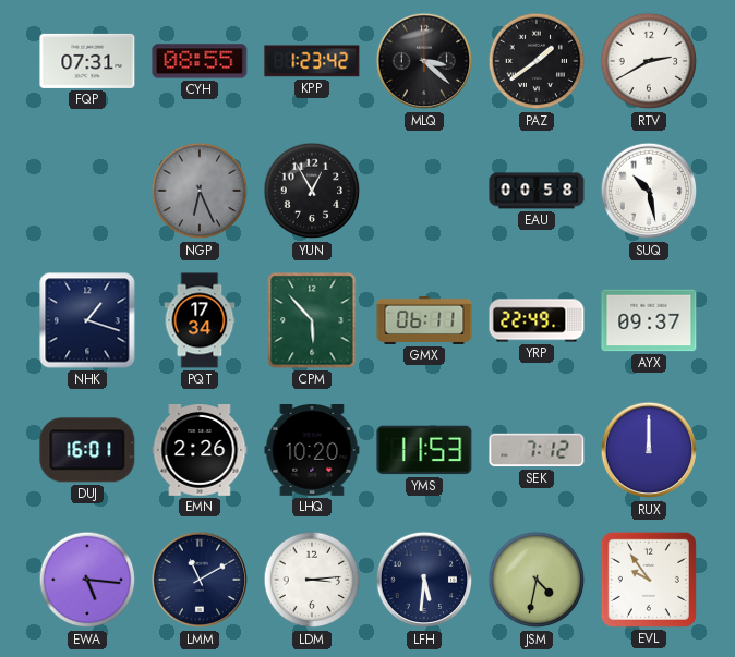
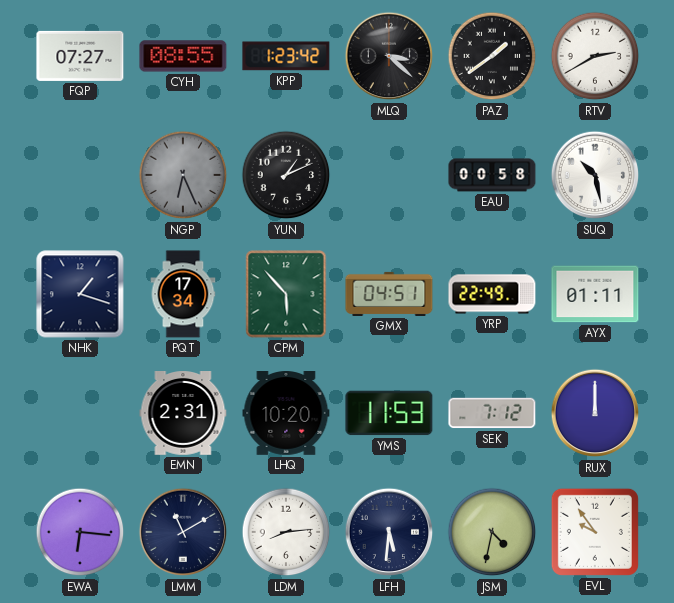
FQP: 07:31 -> 07:27 (80, 56)
YUN: 12:55 -> 1:11 (286, 175)
GMX: 06:11 -> 04:51 (389, 294)
AYX: 09:37 -> 01:11 (595, 294)
DUJ: 16:01 -> none (87, 450)
EMN: 2:26 -> 2:31 (183, 414)
EWA: 5:16 -> 6:16 (80, 532)
LDM: 3:14 -> 8:14 (286, 532)
